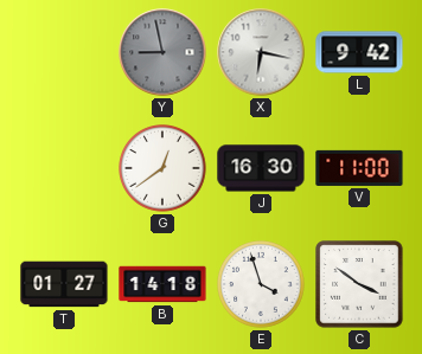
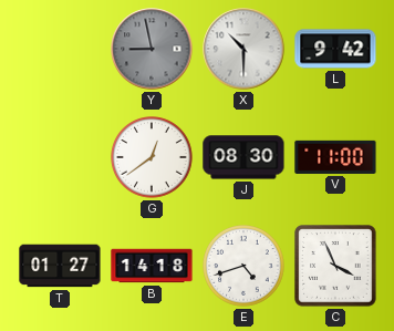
X: 6:17 -> 10:30 (243, 49)
J: 16:30 -> 08:30 (243, 157)
E: 3:57 -> 4:42 (243, 266)
C: 3:51 -> 3:56 (335, 266)
